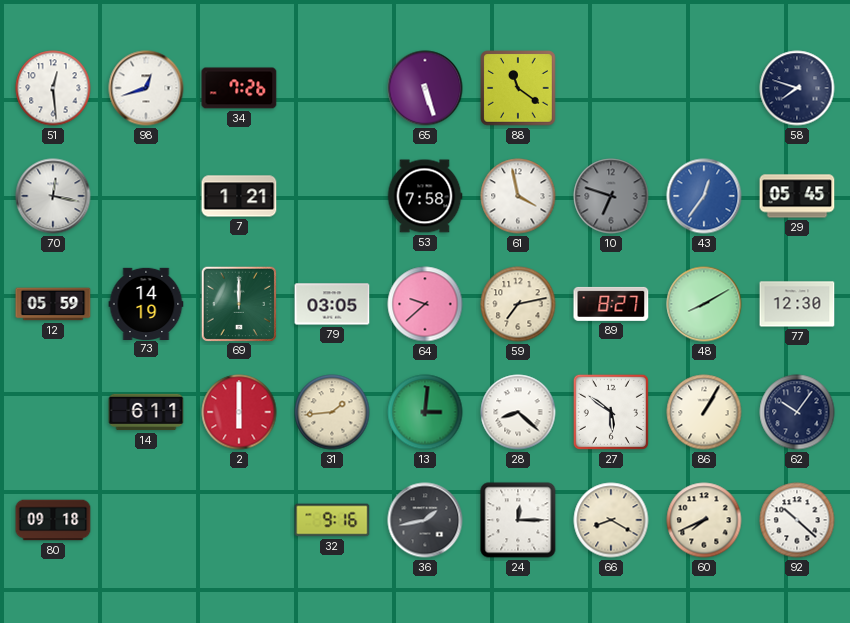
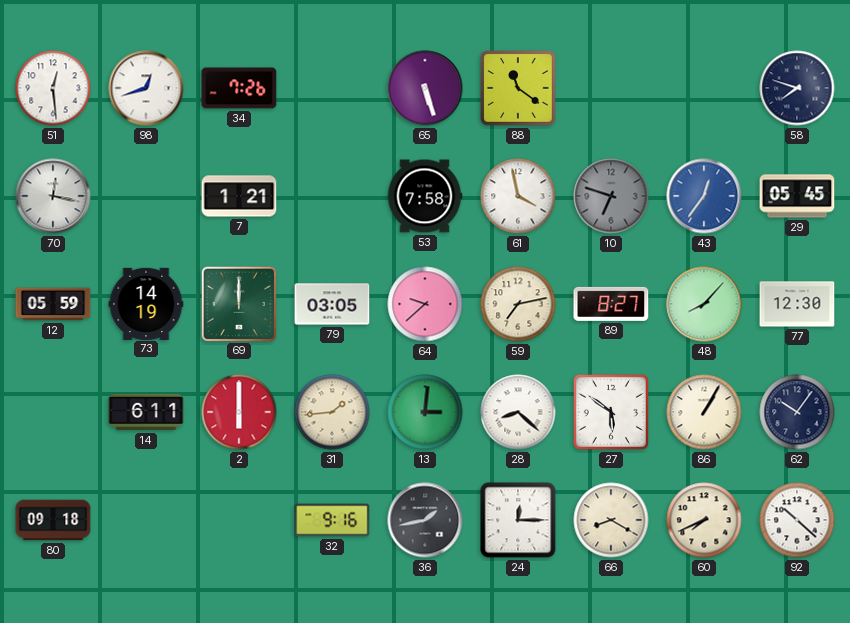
48: 8:10 -> 8:07 (704, 304)
